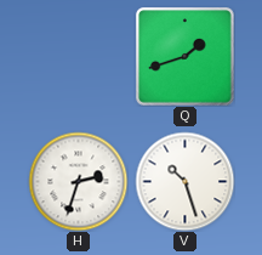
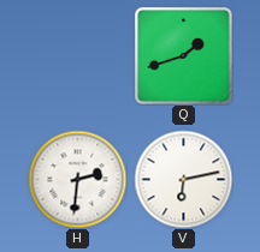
H: 2:33 -> 2:31 (77, 179)
V: 10:27 -> 6:13 (183, 179)
